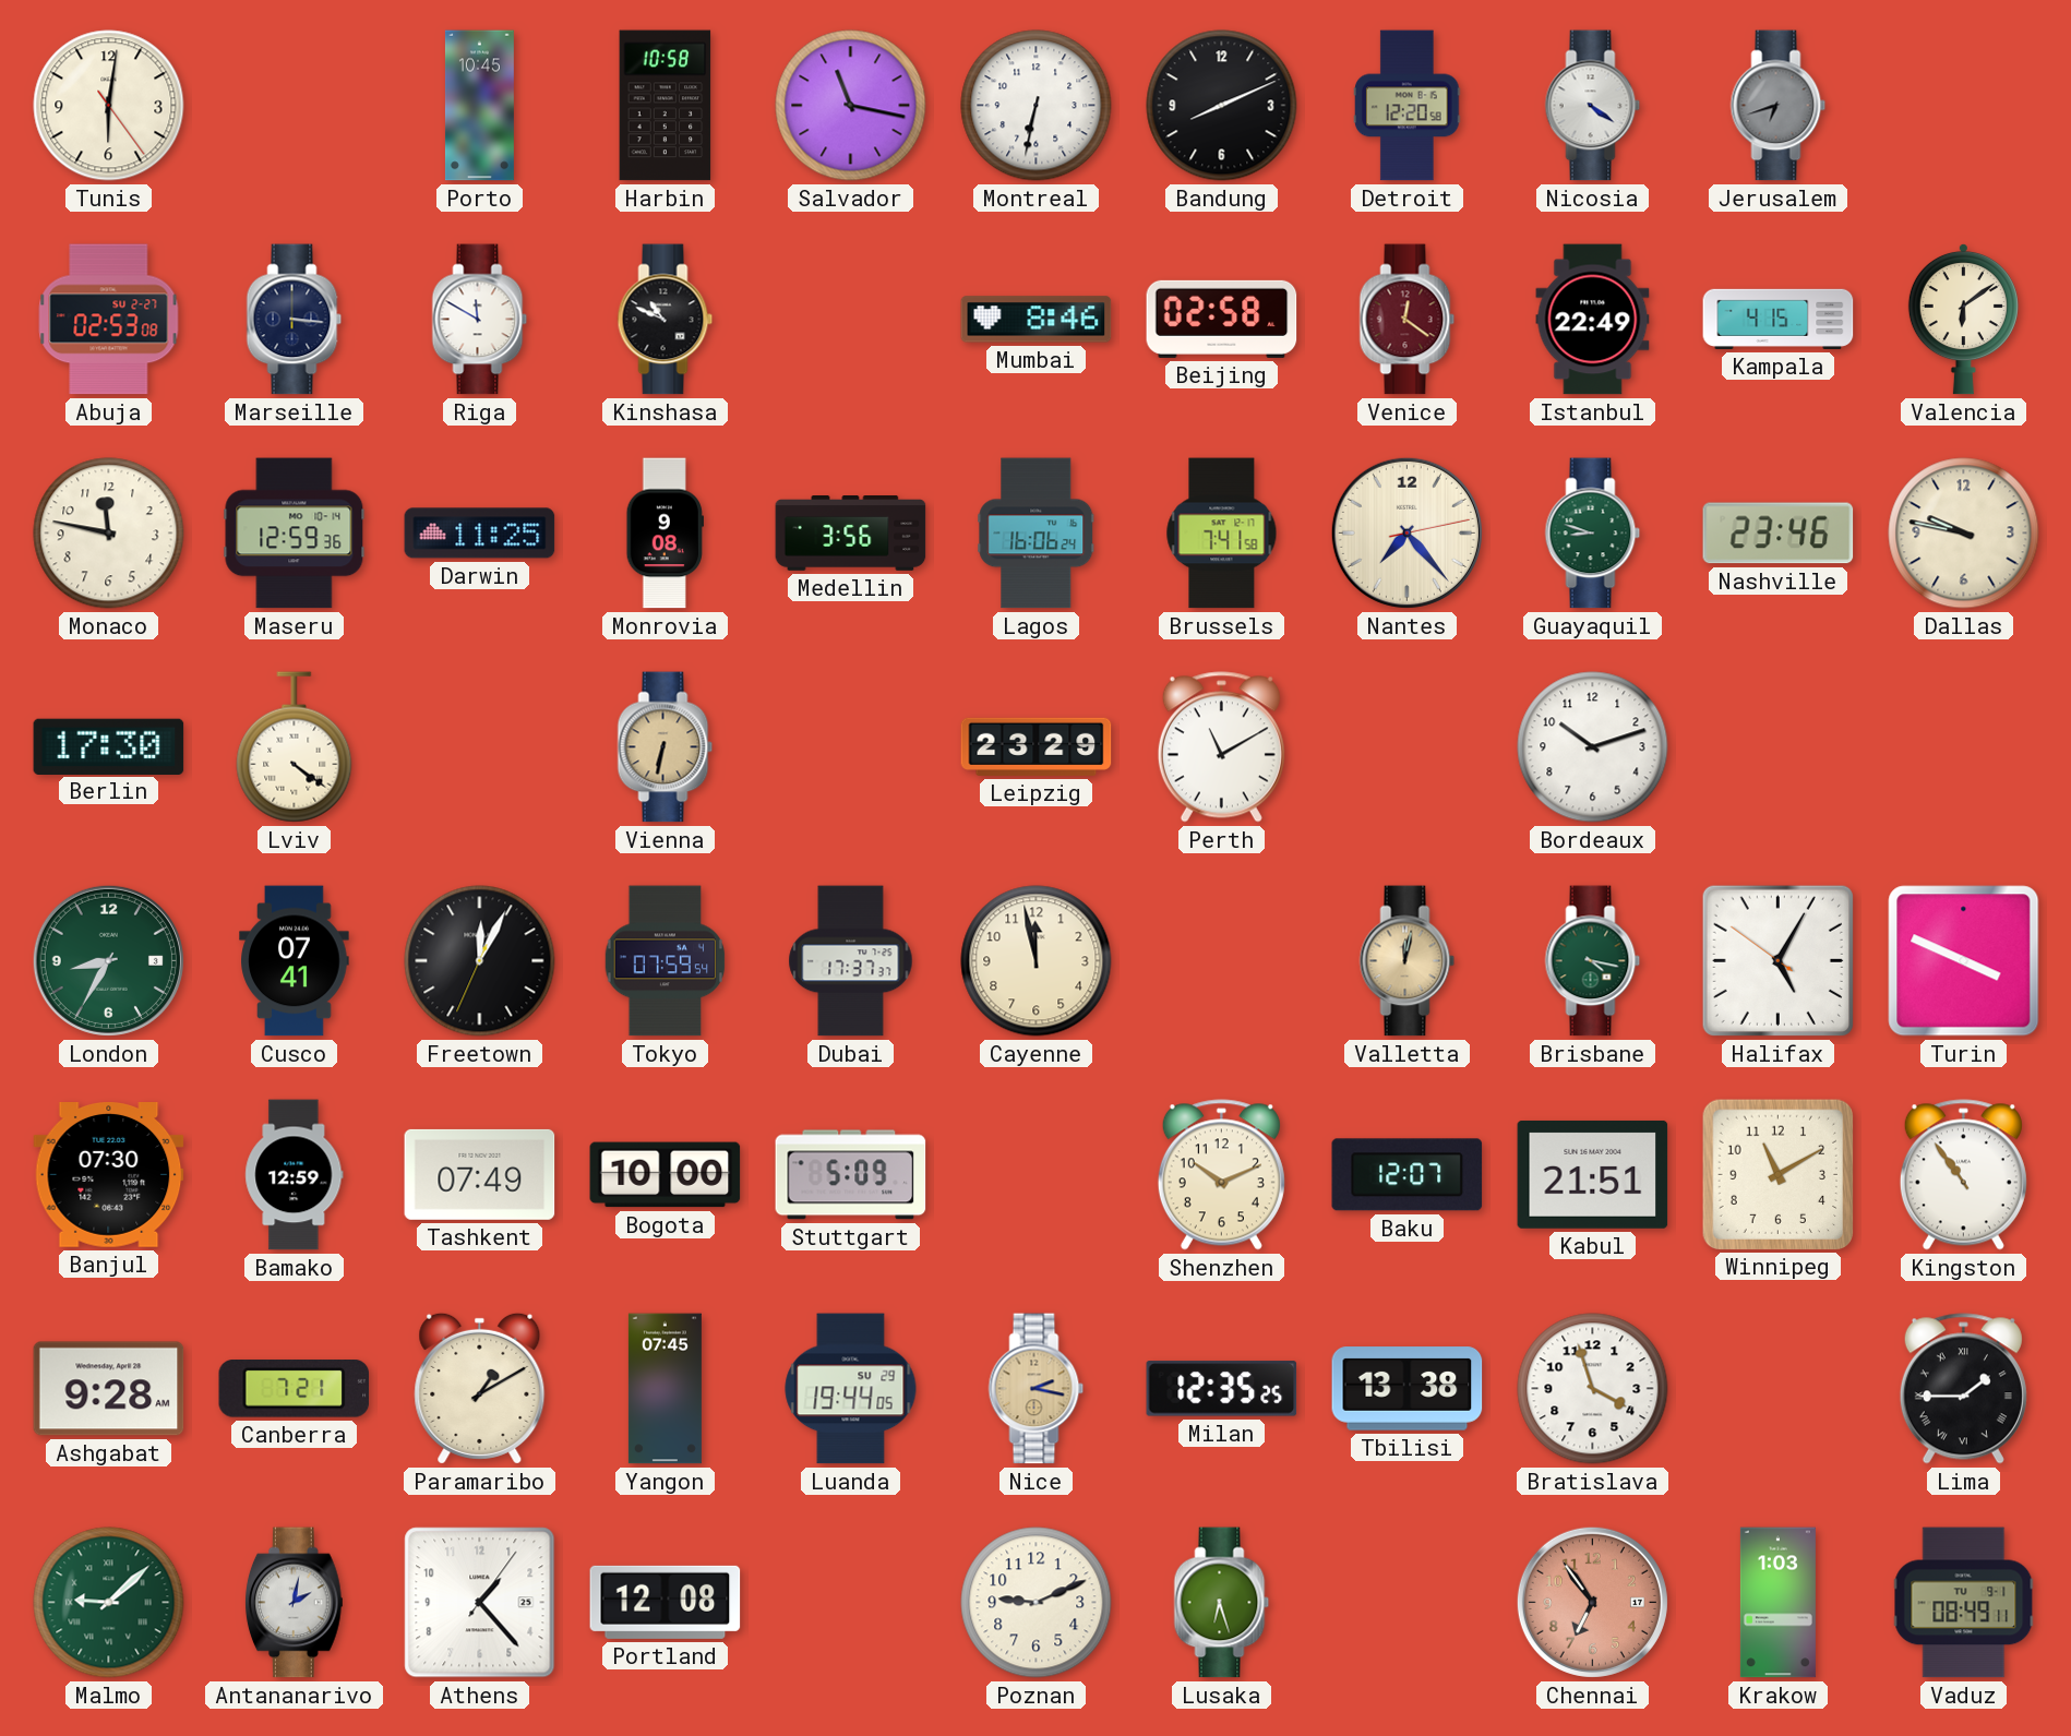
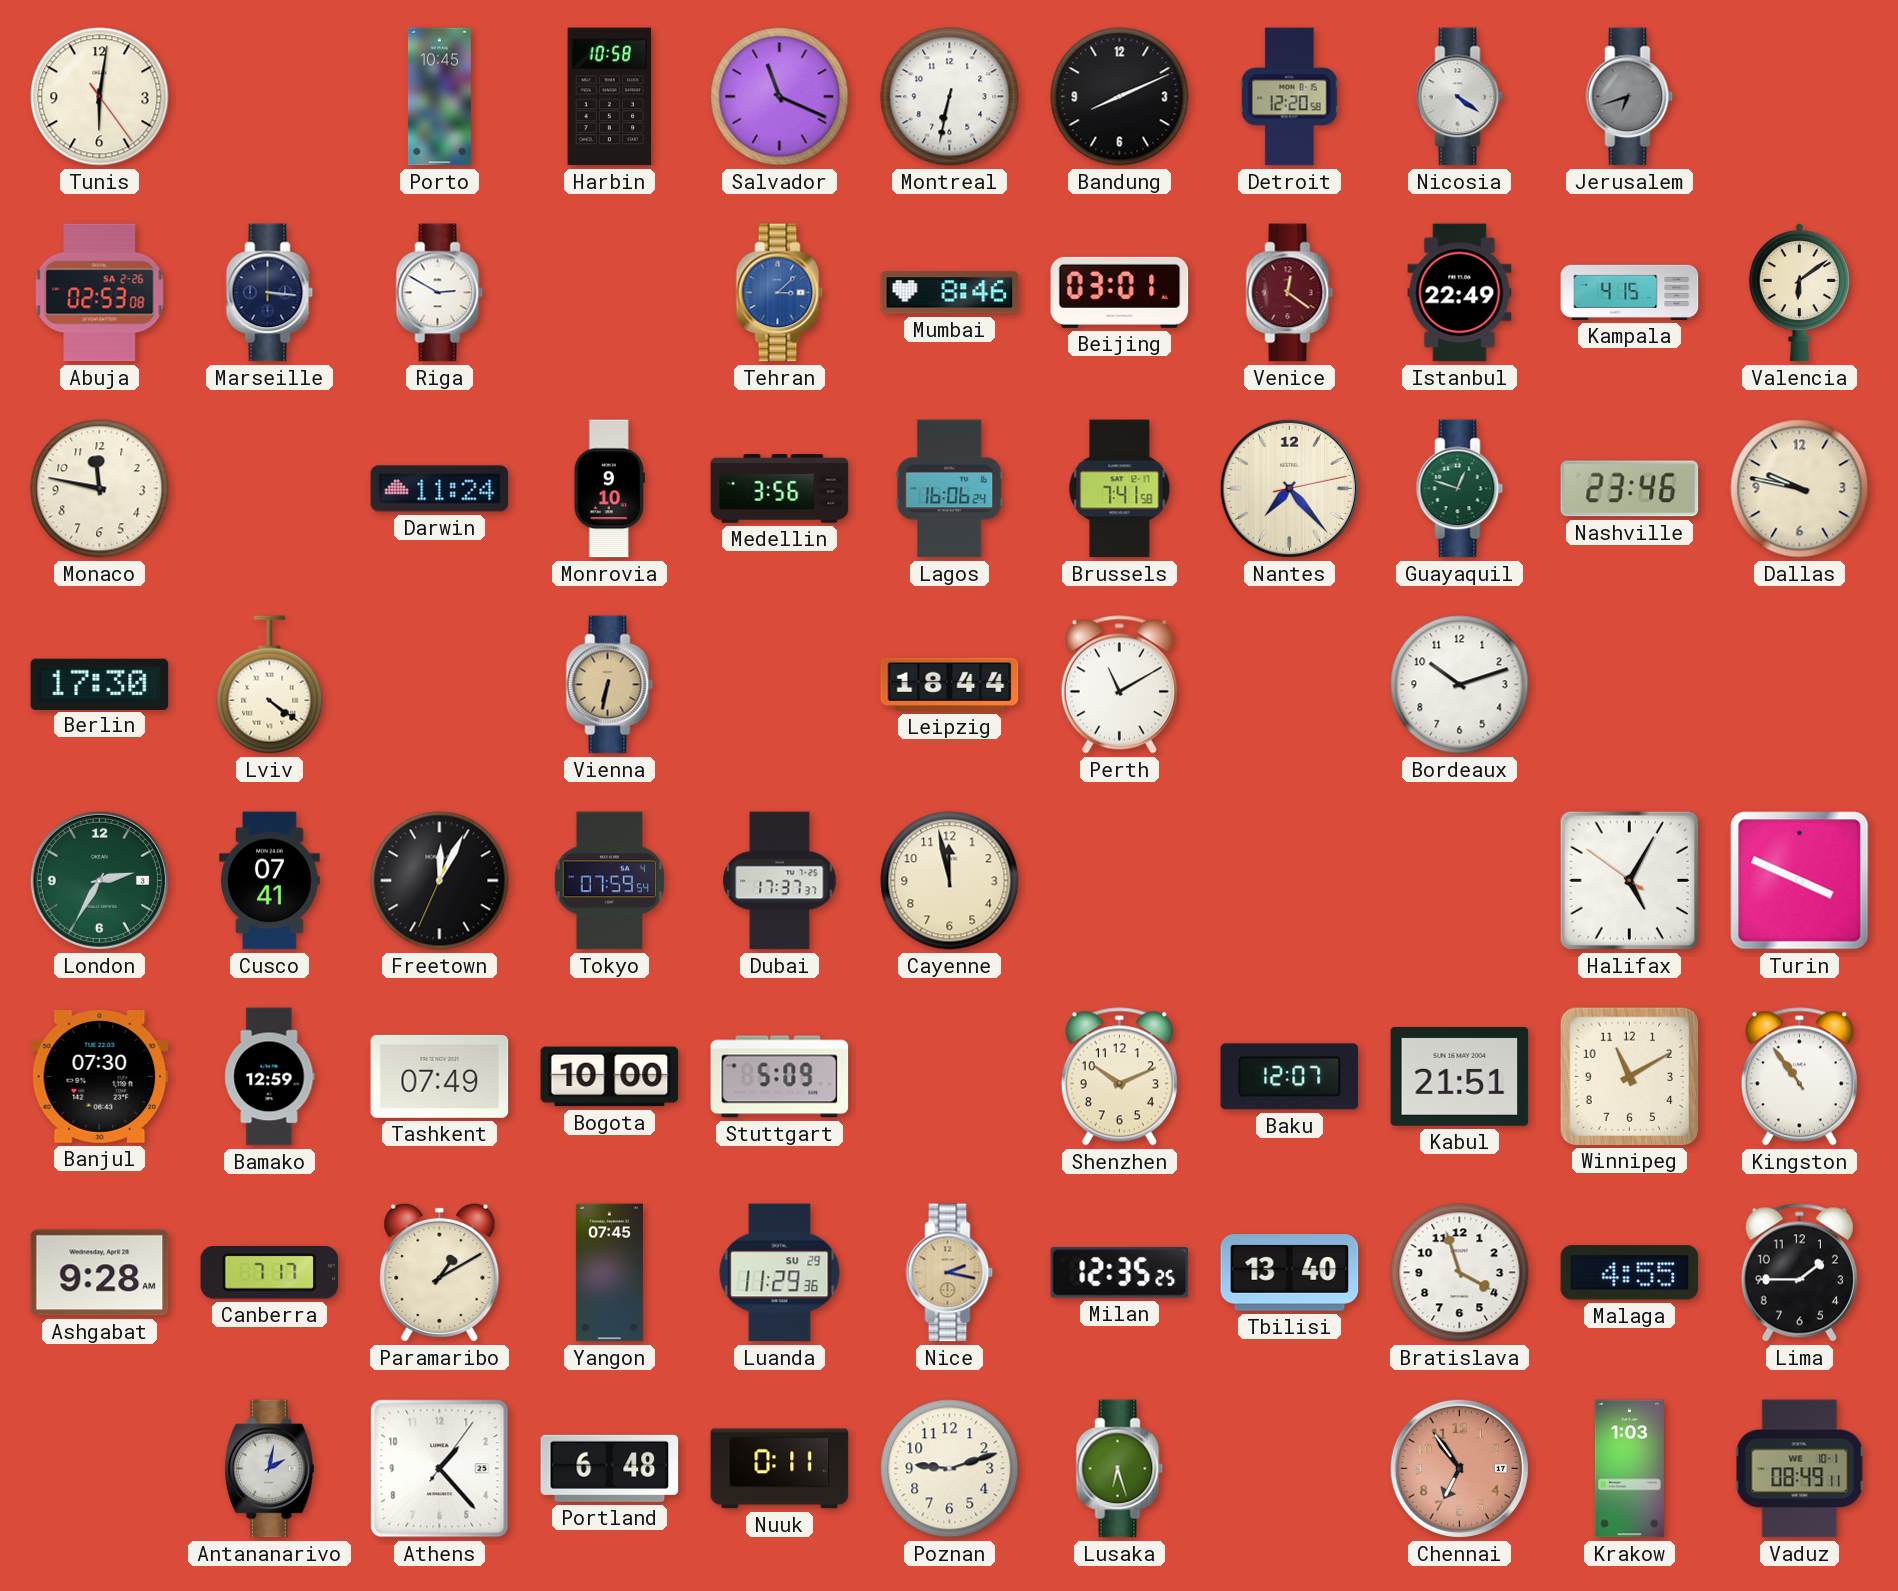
Salvador: 11:17 -> 11:19 (780, 97)
Abuja date: SU 2-27 -> SA 2-26 (100, 293)
Riga: 11:50 -> 2:50 (440, 293)
Kinshasa: 10:49 -> none (666, 320)
Tehran: none -> 3:08 (780, 293)
Beijing: 02:58 -> 03:01 (1120, 292)
Maseru: 12:59 -> none (295, 534)
Darwin: 11:25 -> 11:24 (440, 489)
Monrovia: 9:08 -> 9:10 (609, 489)
Guayaquil: 8:48 -> 12:48 (1460, 489)
Leipzig: 23:29 -> 18:44 (950, 684)
London: 8:35 -> 2:35 (99, 880)
Valletta: 12:02 -> none (1408, 961)
Brisbane: 4:17 -> none (1593, 961)
Canberra: 7:21 -> 7:17 (270, 1273)
Luanda: 19:44 -> 11:29 (780, 1273)
Tbilisi: 13:38 -> 13:40 (1290, 1273)
Malaga: none -> 4:55 (1630, 1273)
Lima numerals: Roman -> Arabic (1799, 1273)
Malmo: 9:08 -> none (109, 1603)
Portland: 12:08 -> 6:48 (610, 1468)
Nuuk: none -> 0:11 (780, 1469)
Poznan: 9:11 -> 9:12 (950, 1469)
Vaduz date: TU 9-1 -> WE 10-1 (1800, 1469)
